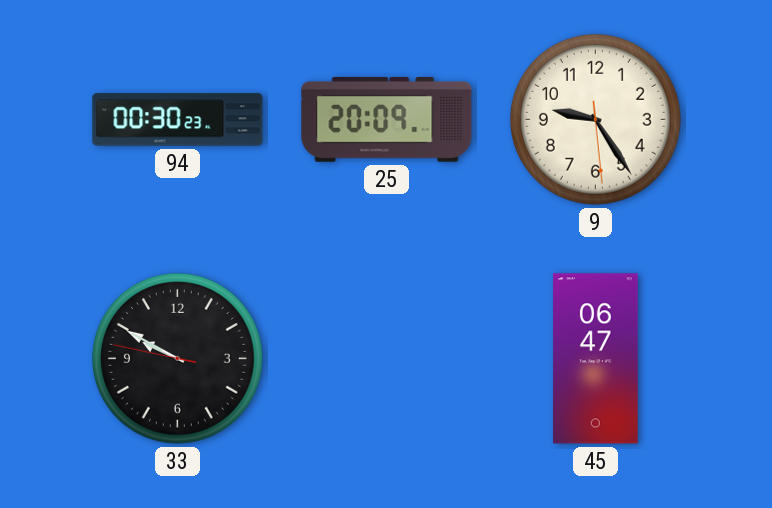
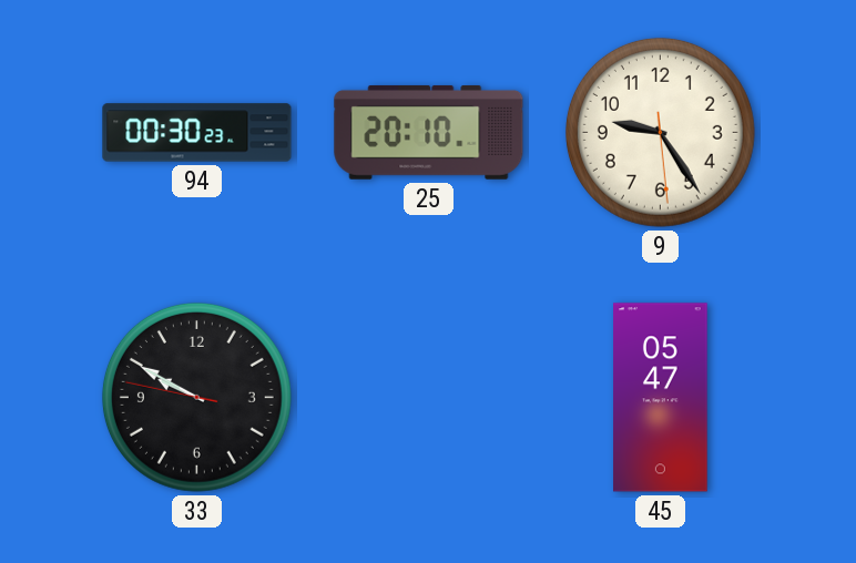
25: 20:09 -> 20:10 (429, 132)
45: 06:47 -> 05:47 (661, 398)
